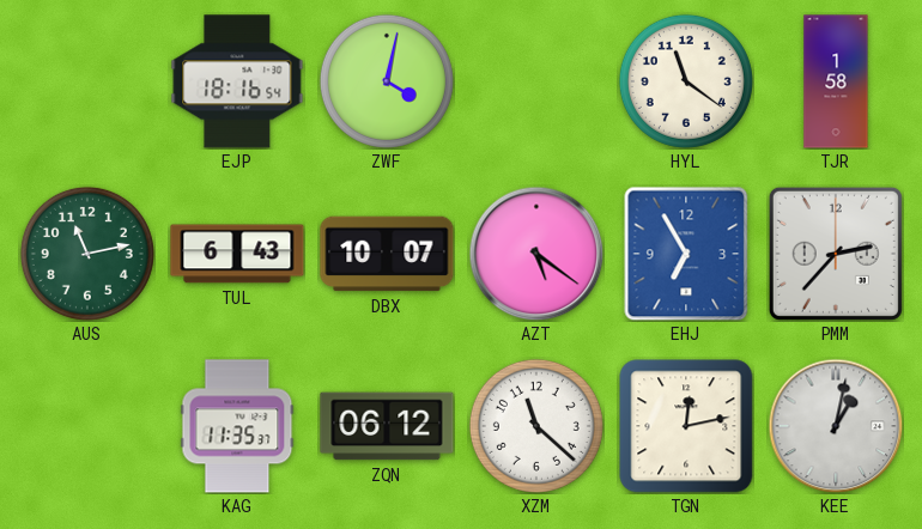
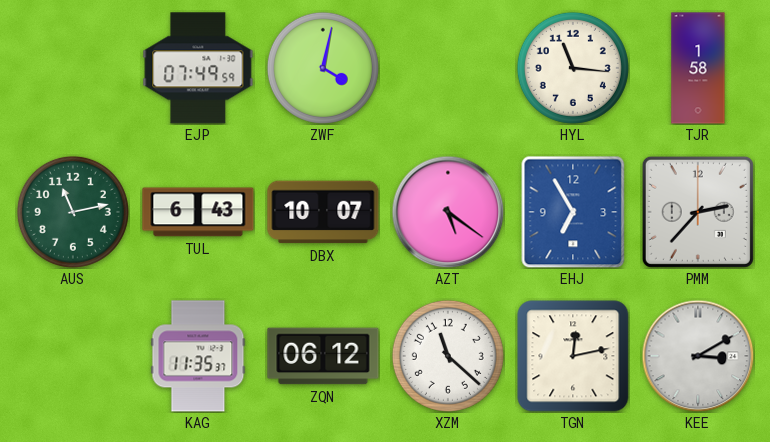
EJP: 18:16 -> 07:49 (198, 68)
HYL: 11:21 -> 11:16 (573, 68)
KEE: 1:02 -> 3:10 (698, 356)
